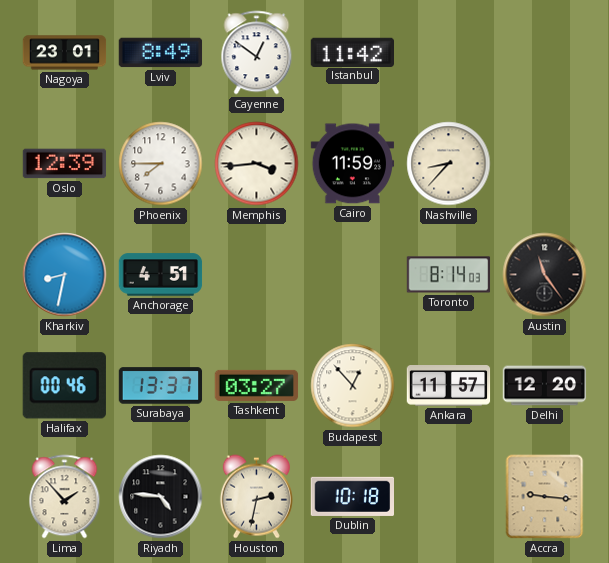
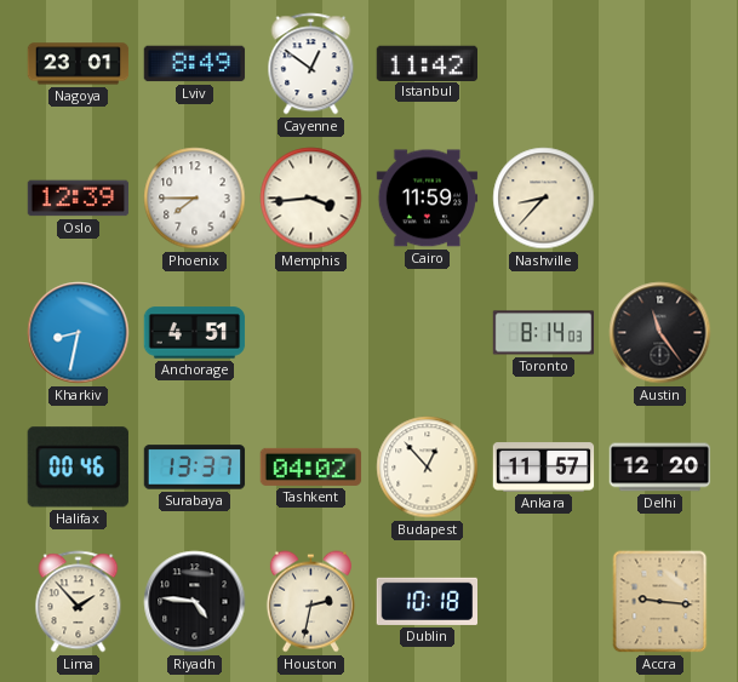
Tashkent: 03:27 -> 04:02 (311, 466)
